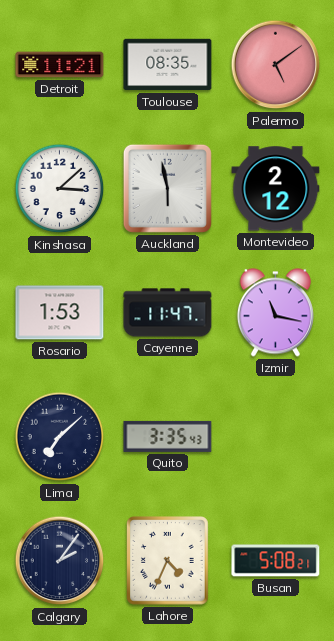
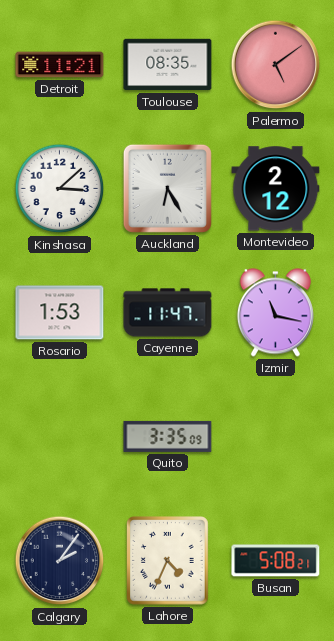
Auckland: 5:58 -> 6:25 (167, 188)
Lima: 7:08 -> none (60, 437)
Quito: 3:35:43 -> 3:35:09 (168, 436)
